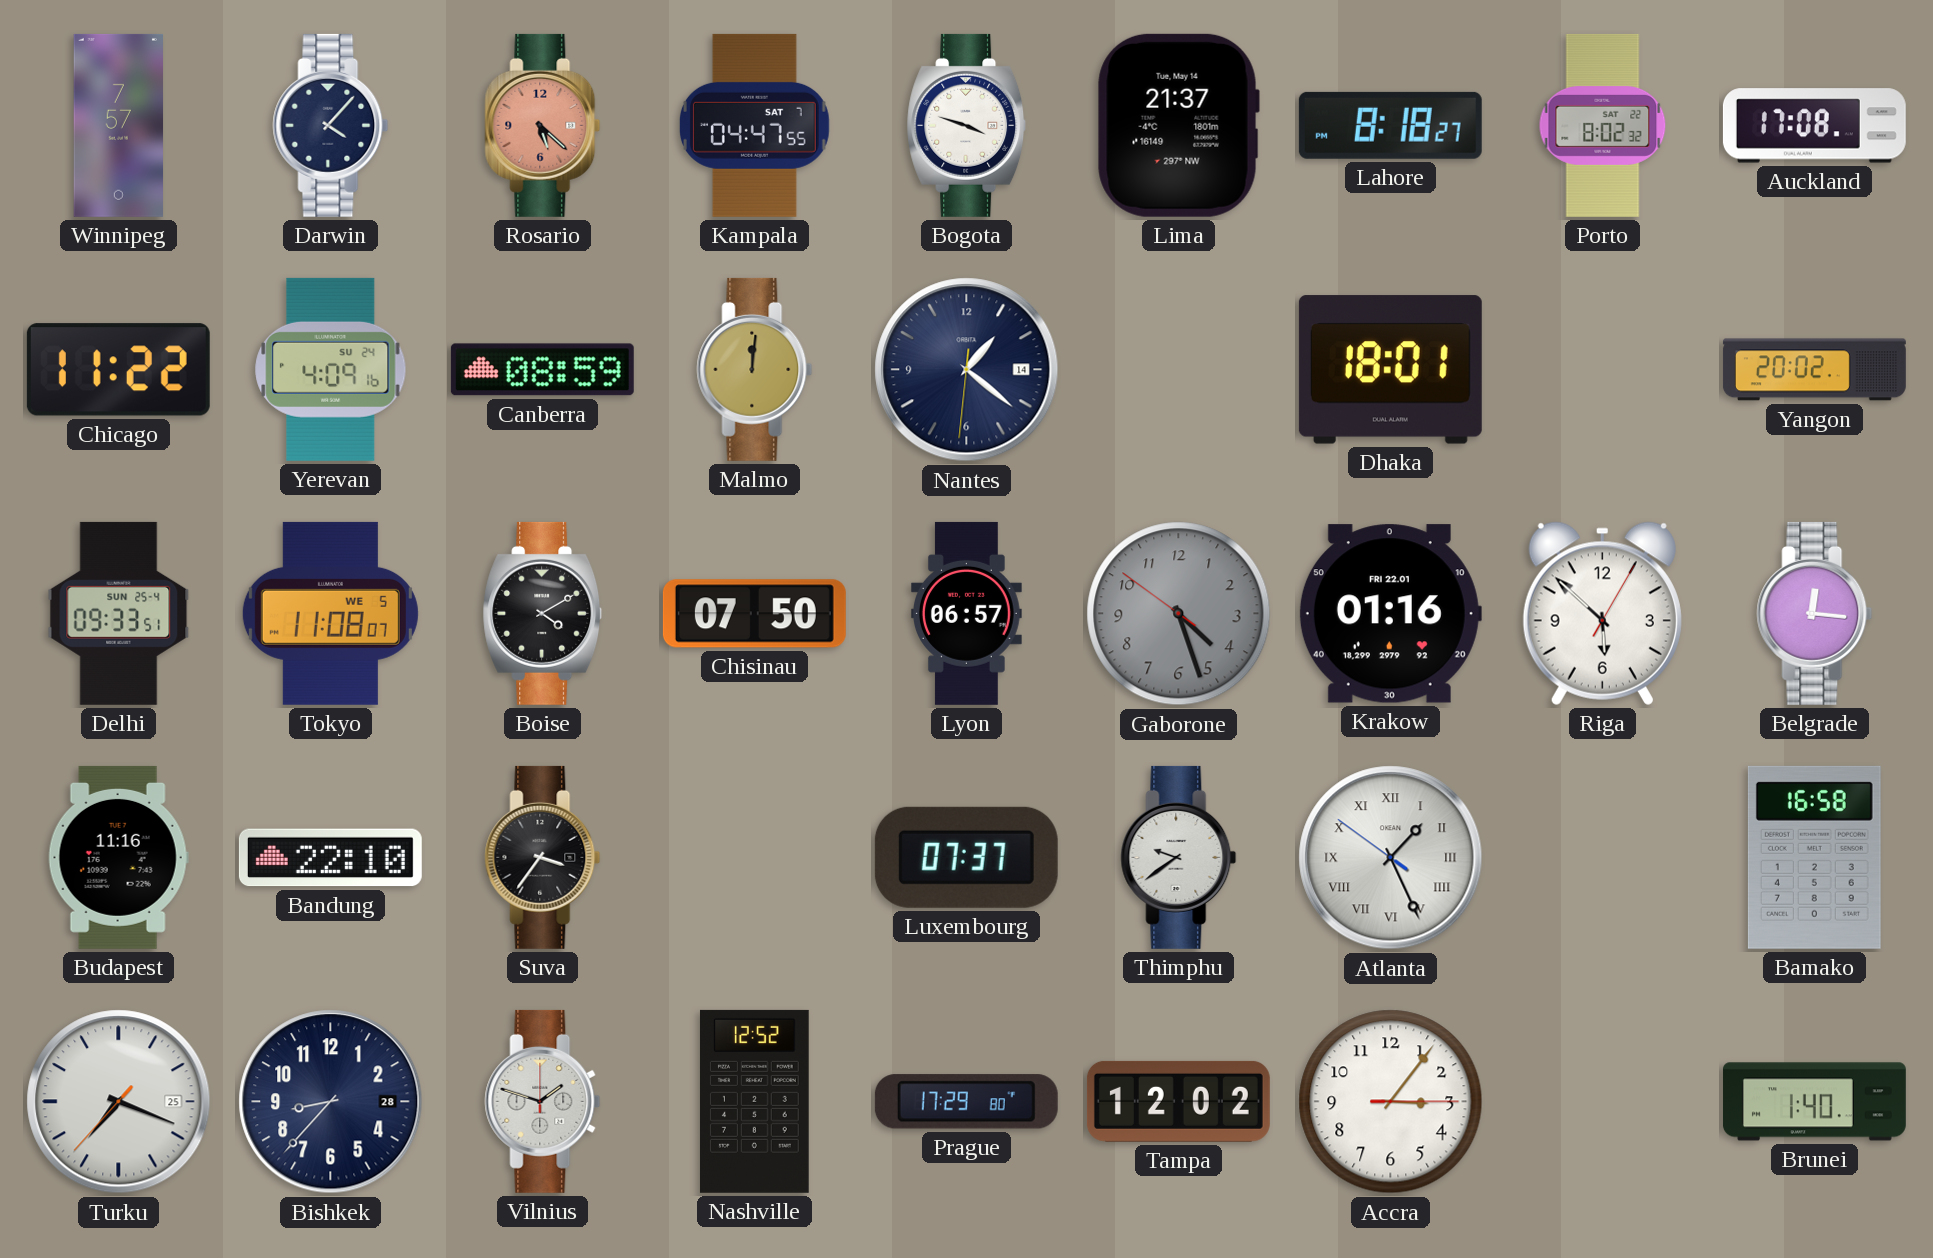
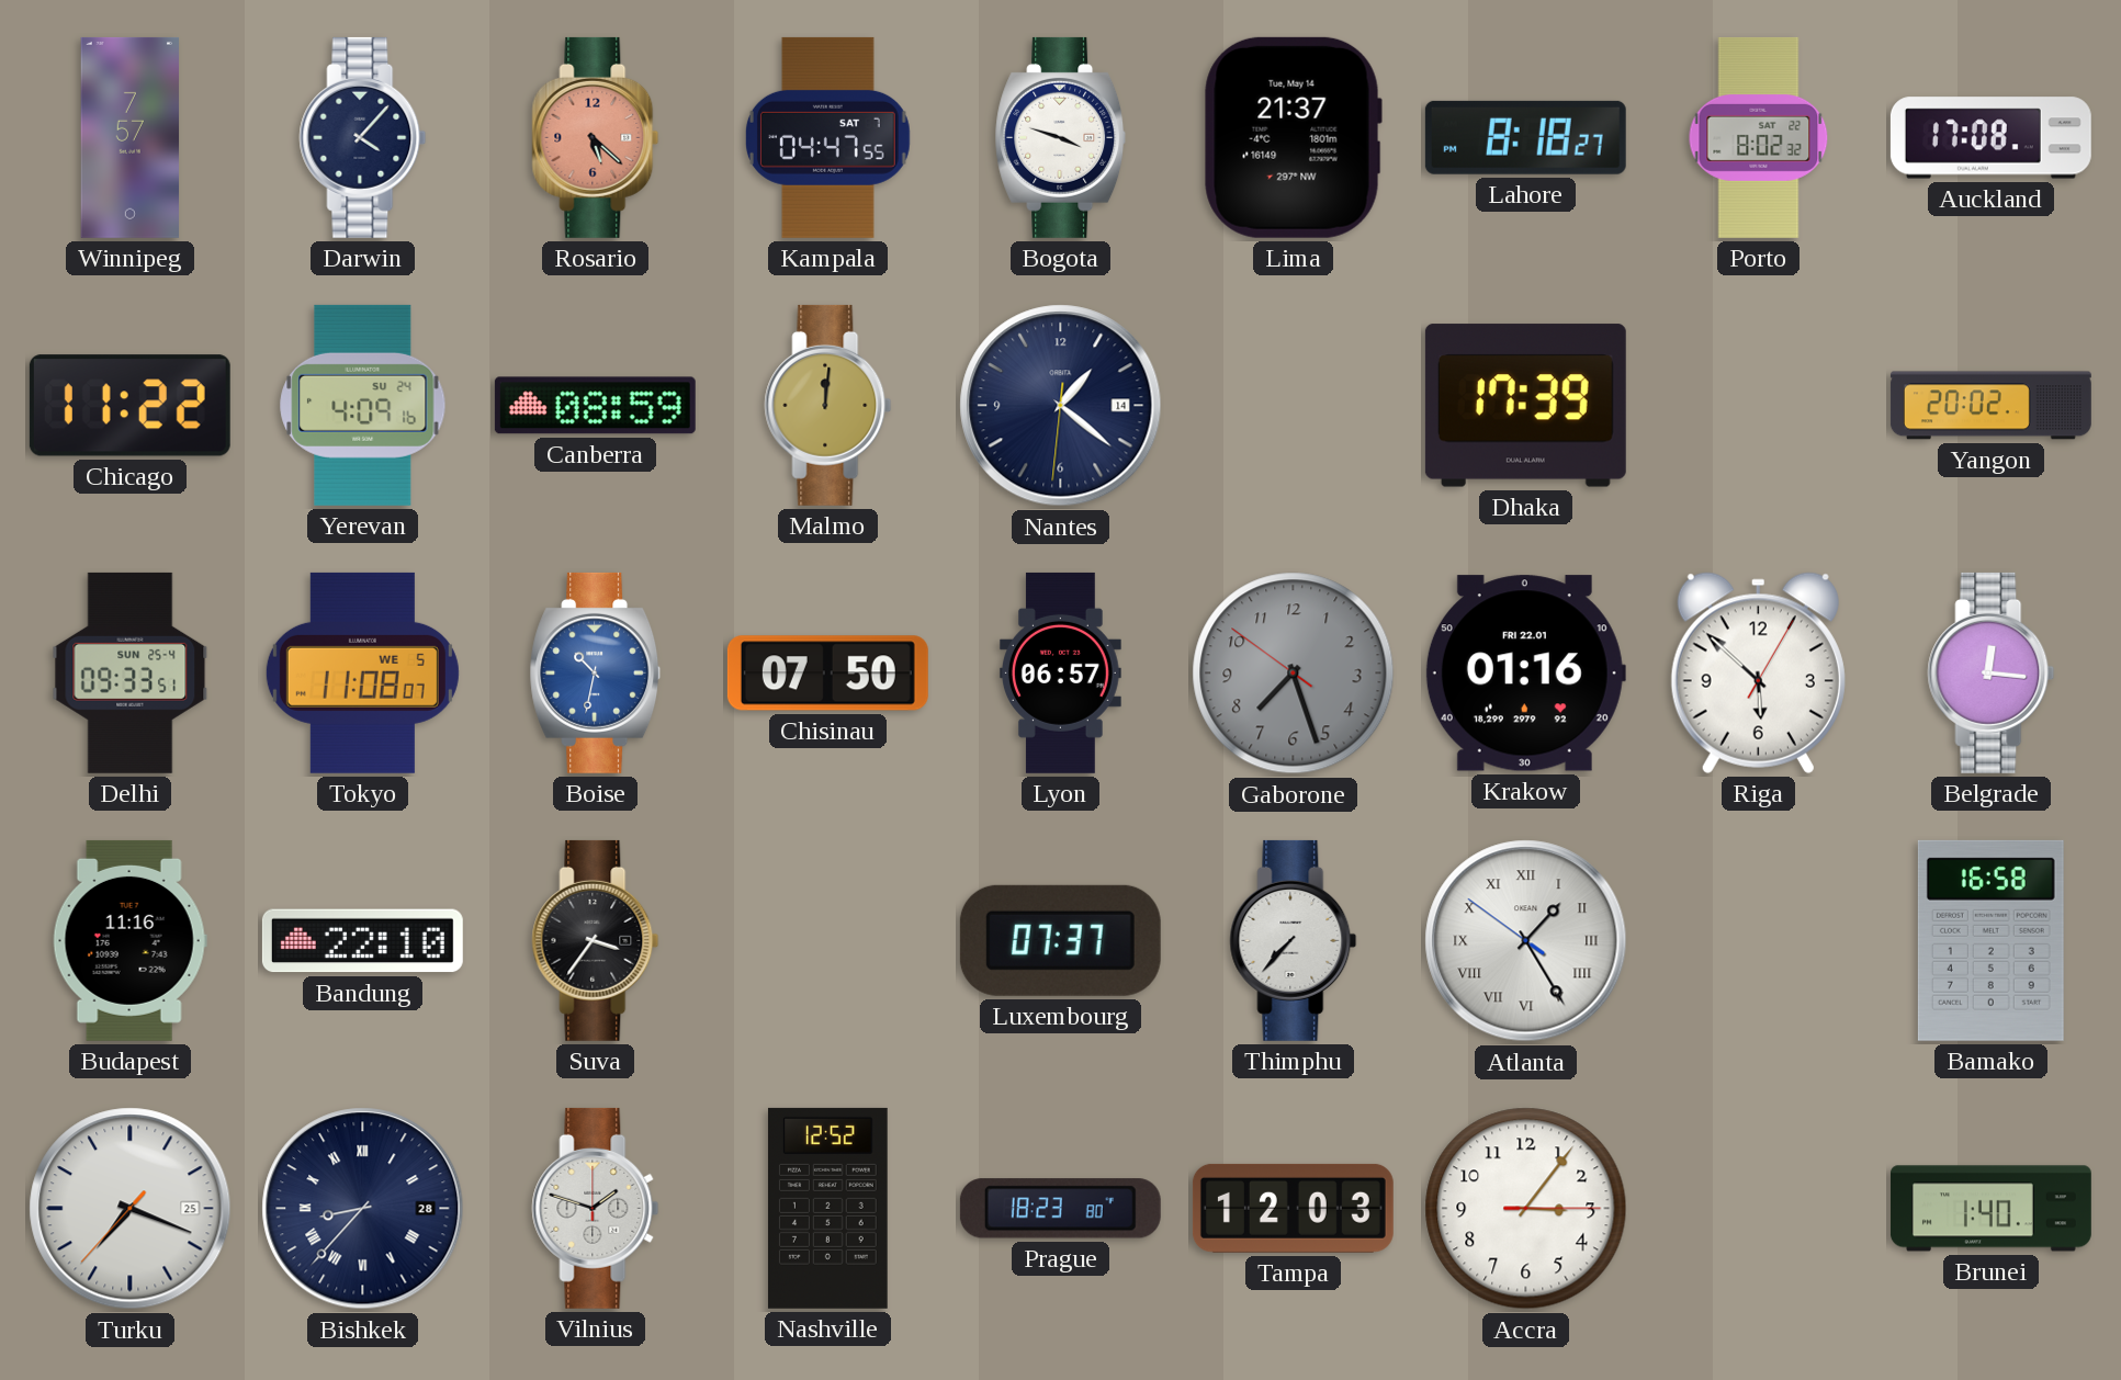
Dhaka: 18:01 -> 17:39 (1525, 406)
Boise: 4:10 -> 10:32 (596, 672)
Boise dial: black -> blue (596, 672)
Gaborone: 4:26 -> 7:26 (1294, 674)
Thimphu: 9:39 -> 7:37 (1294, 940)
Atlanta: 1:25 -> 1:24 (1526, 941)
Bishkek numerals: Arabic -> Roman (363, 1209)
Prague: 17:29 -> 18:23 (1060, 1209)
Tampa: 12:02 -> 12:03 (1293, 1208)
